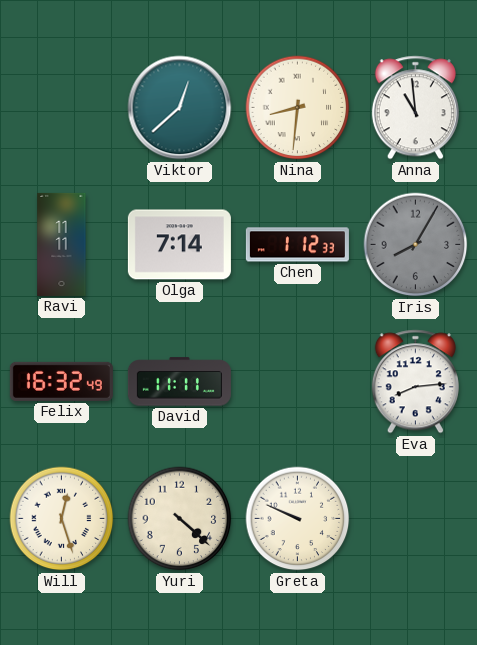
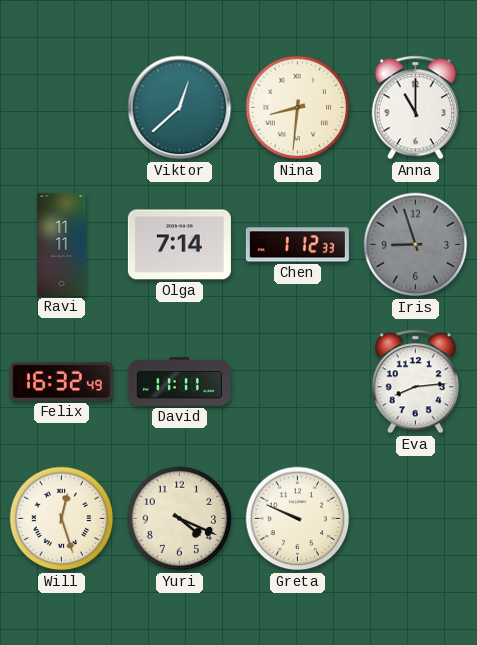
Anna: 10:59 -> 11:00 (415, 108)
Iris: 8:05 -> 8:57 (416, 245)
Yuri: 4:22 -> 4:19 (180, 519)
